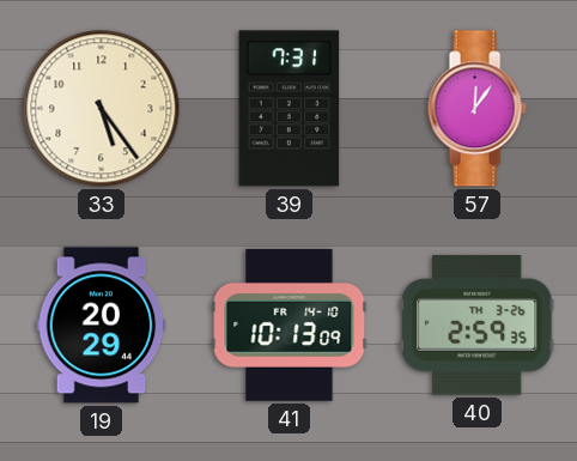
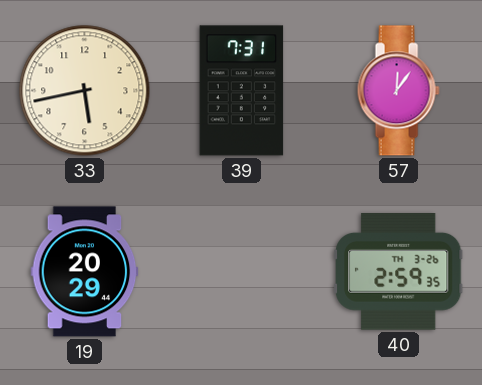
33: 5:24 -> 5:43 (85, 91)
41: 10:13 -> none (290, 324)
